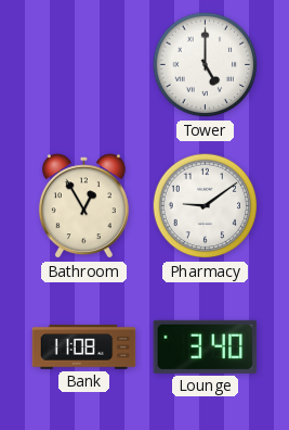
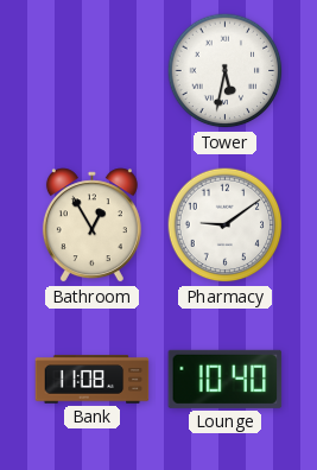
Tower: 5:00 -> 5:32 (226, 71)
Lounge: 3:40 -> 10:40 (226, 379)
